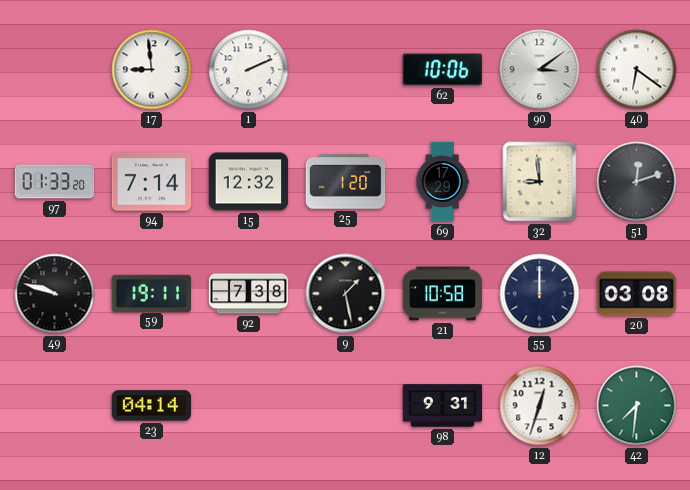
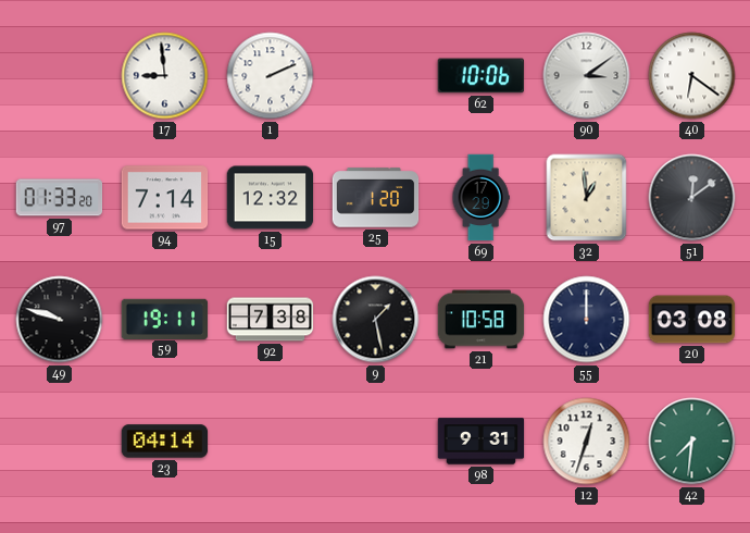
32: 8:59 -> 12:59 (587, 198)
51: 12:12 -> 12:09 (692, 198)
